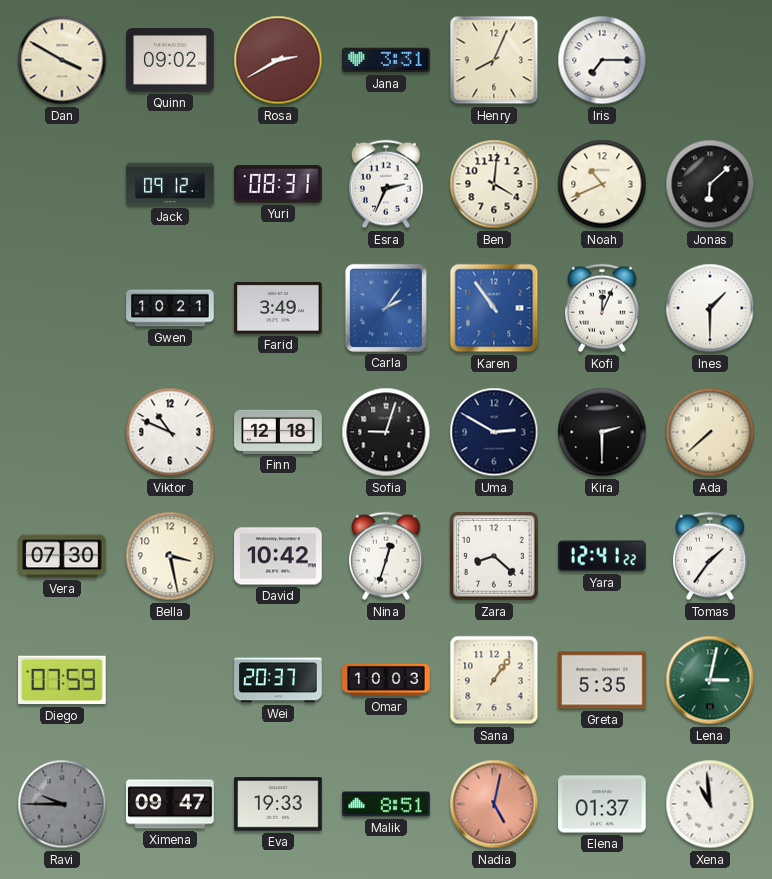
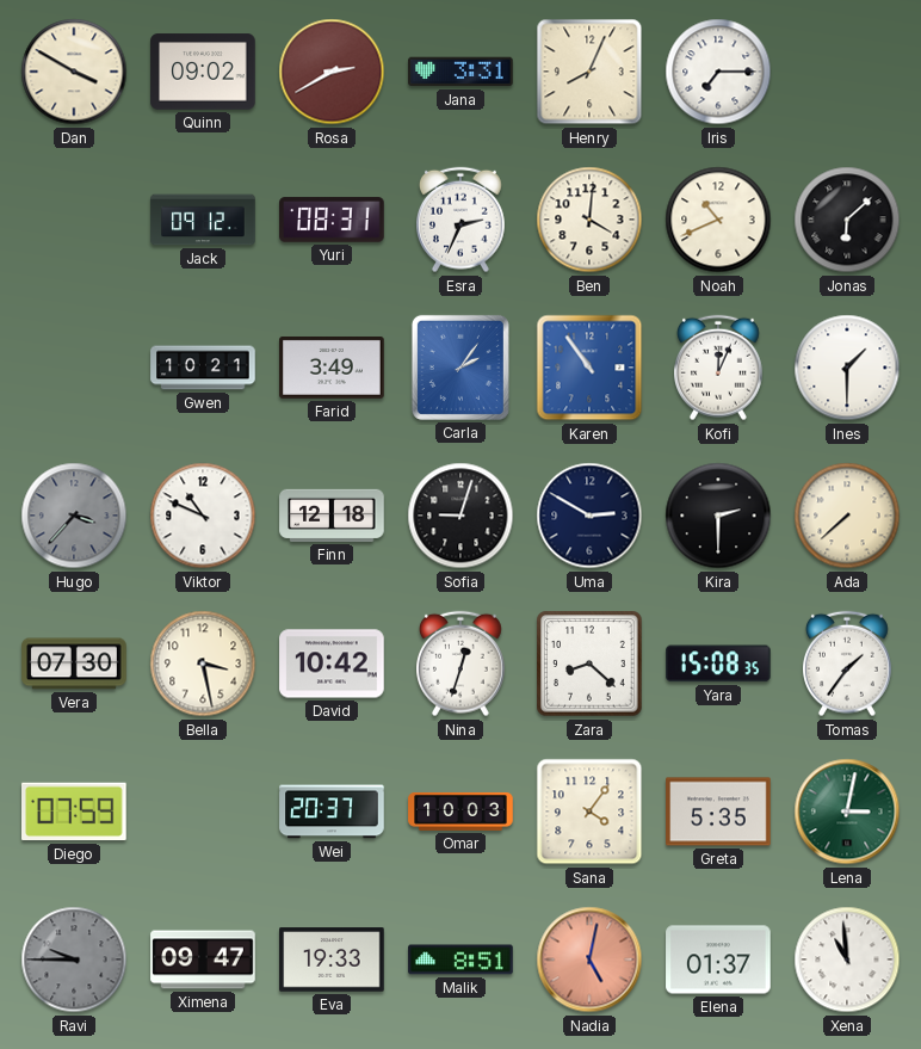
Hugo: none -> 3:37 (74, 516)
Yara: 12:41 -> 15:08 (719, 664)
Sana: 1:06 -> 4:06 (589, 812)
